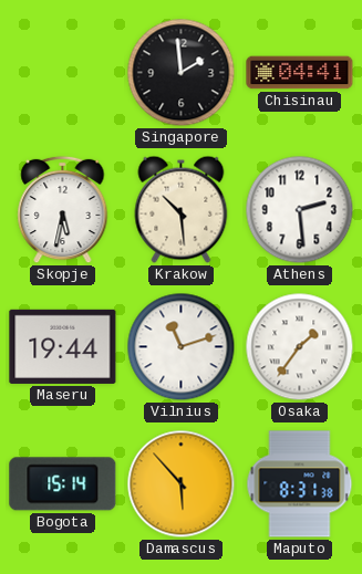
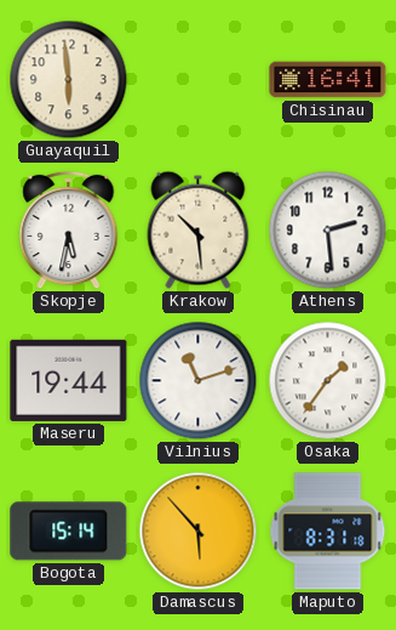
Guayaquil: none -> 5:59 (69, 80)
Singapore: 1:59 -> none (182, 73)
Chisinau: 04:41 -> 16:41 (328, 80)
Maputo: 8:31:38 -> 8:31:18 (328, 532)
